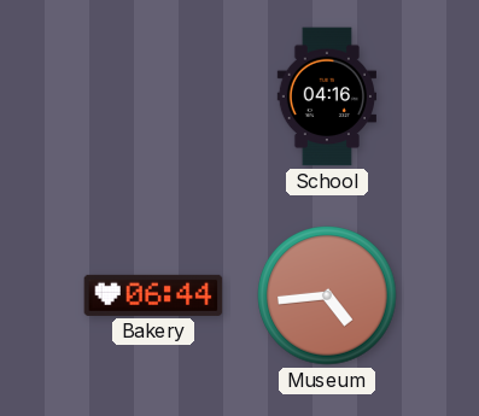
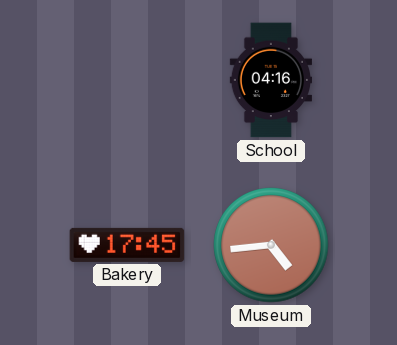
Bakery: 06:44 -> 17:45 (127, 245)
